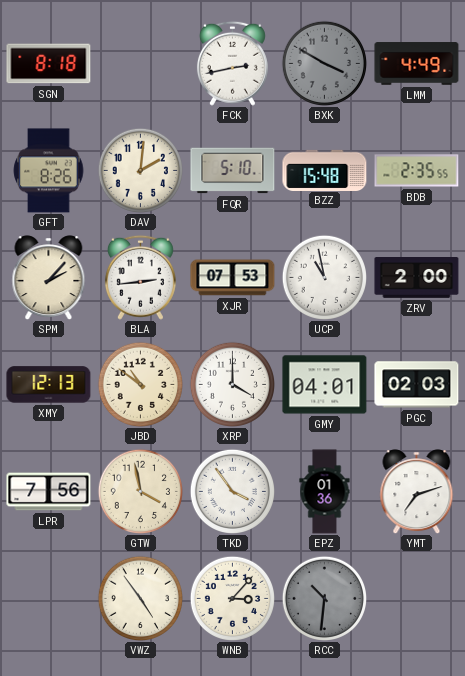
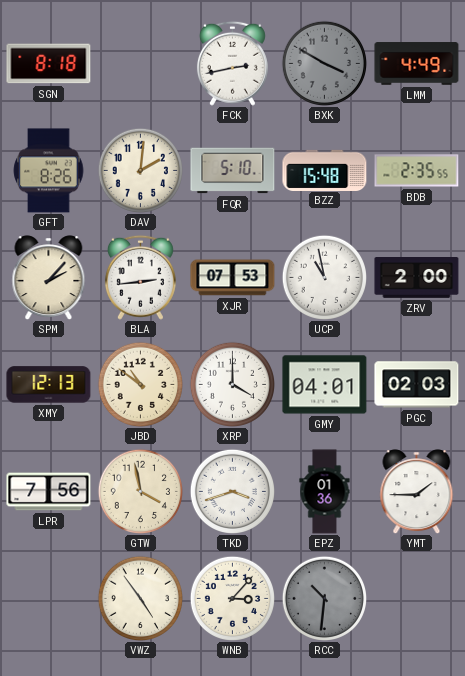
TKD: 3:54 -> 3:42 (232, 491)
YMT: 7:12 -> 1:45 (417, 492)
